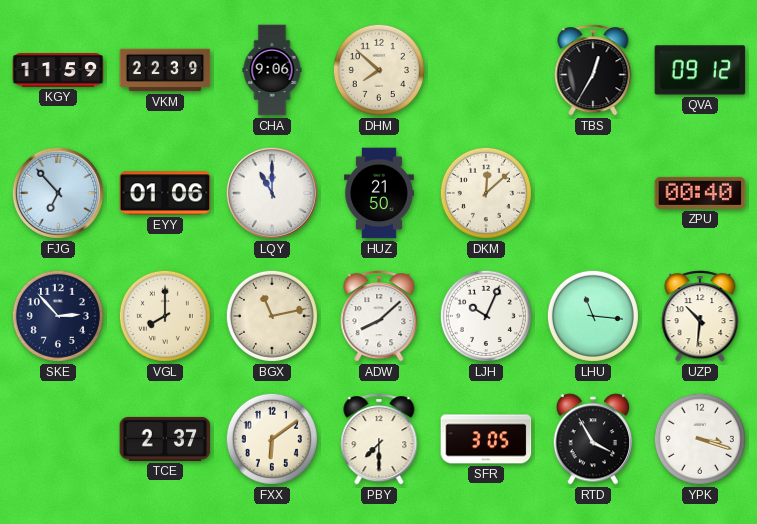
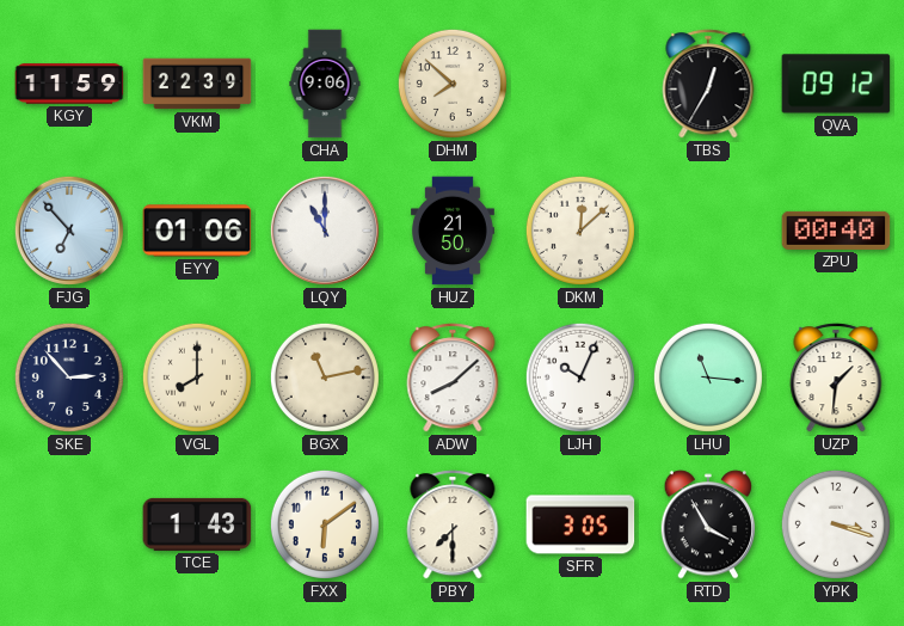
UZP: 10:31 -> 1:31 (836, 378)
TCE: 2:37 -> 1:43 (197, 524)
